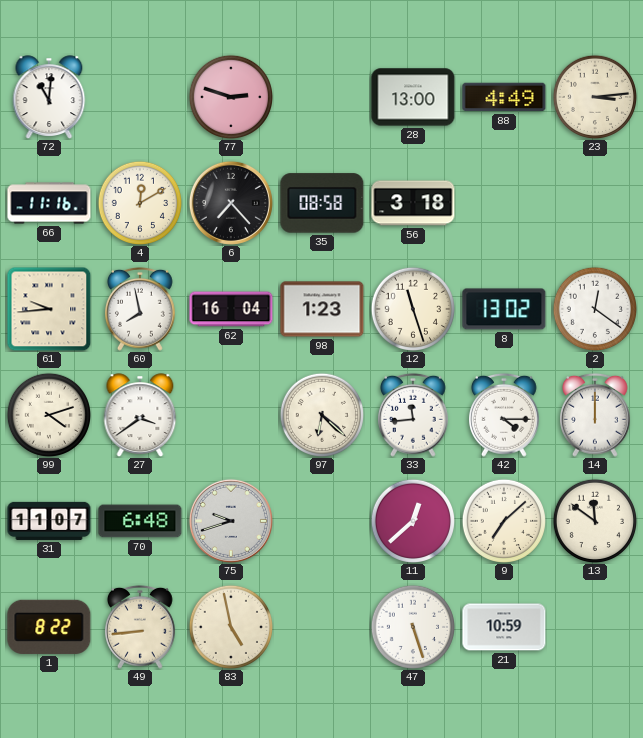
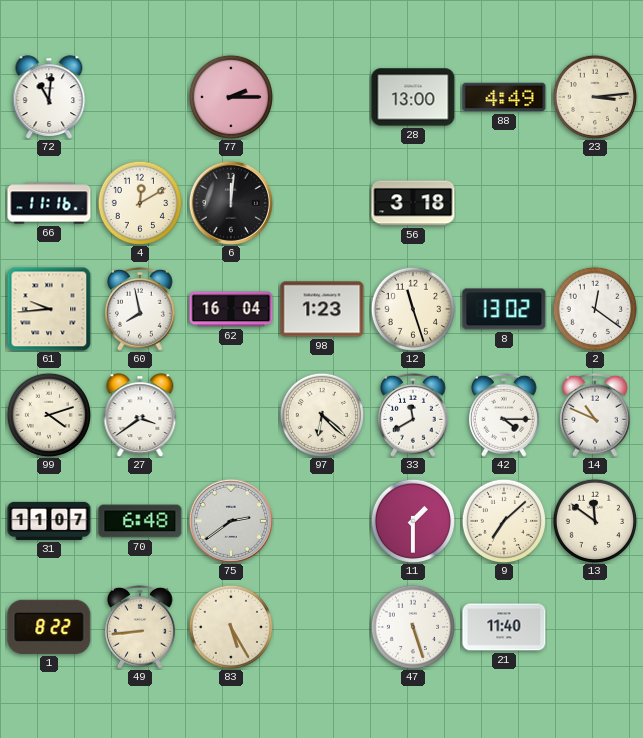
77: 2:48 -> 2:15 (230, 96)
6: 7:23 -> 12:01 (231, 203)
35: 08:58 -> none (322, 203)
33: 11:44 -> 11:40 (414, 415)
14: 12:00 -> 10:49 (596, 415)
75: 9:42 -> 2:39 (231, 521)
11: 12:38 -> 1:30 (412, 520)
83: 4:58 -> 5:25 (230, 626)
21: 10:59 -> 11:40 (504, 627)
